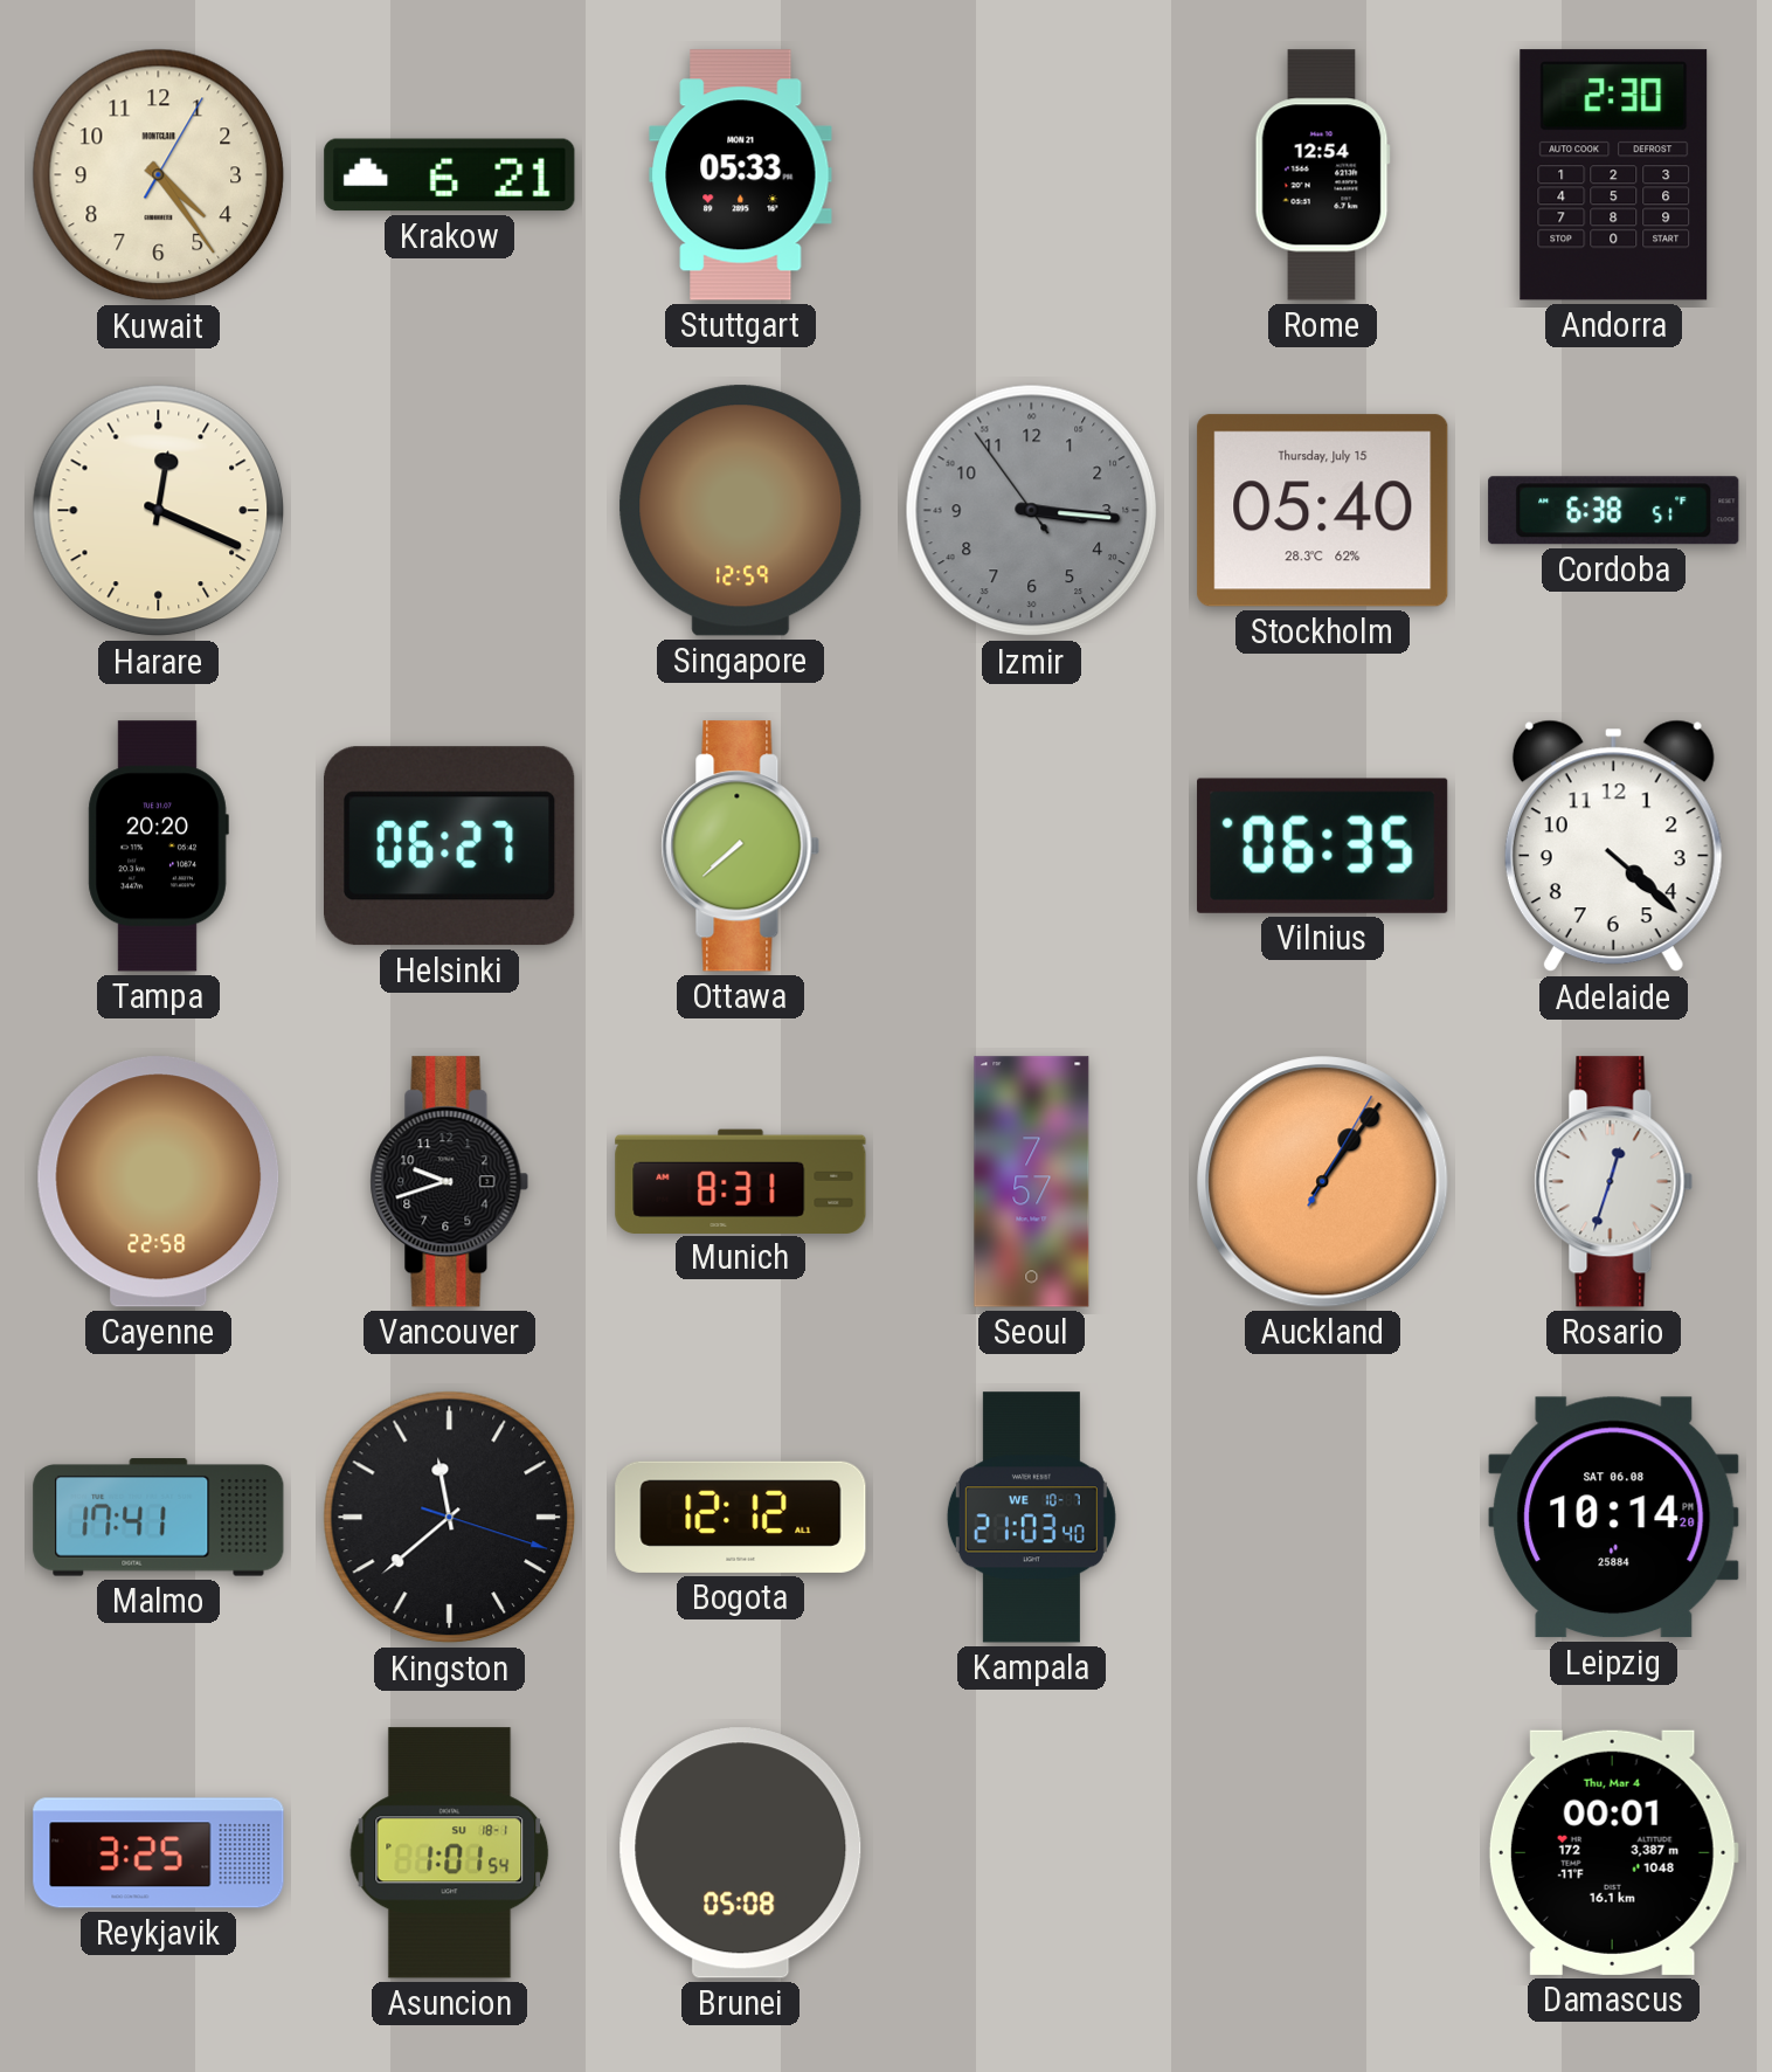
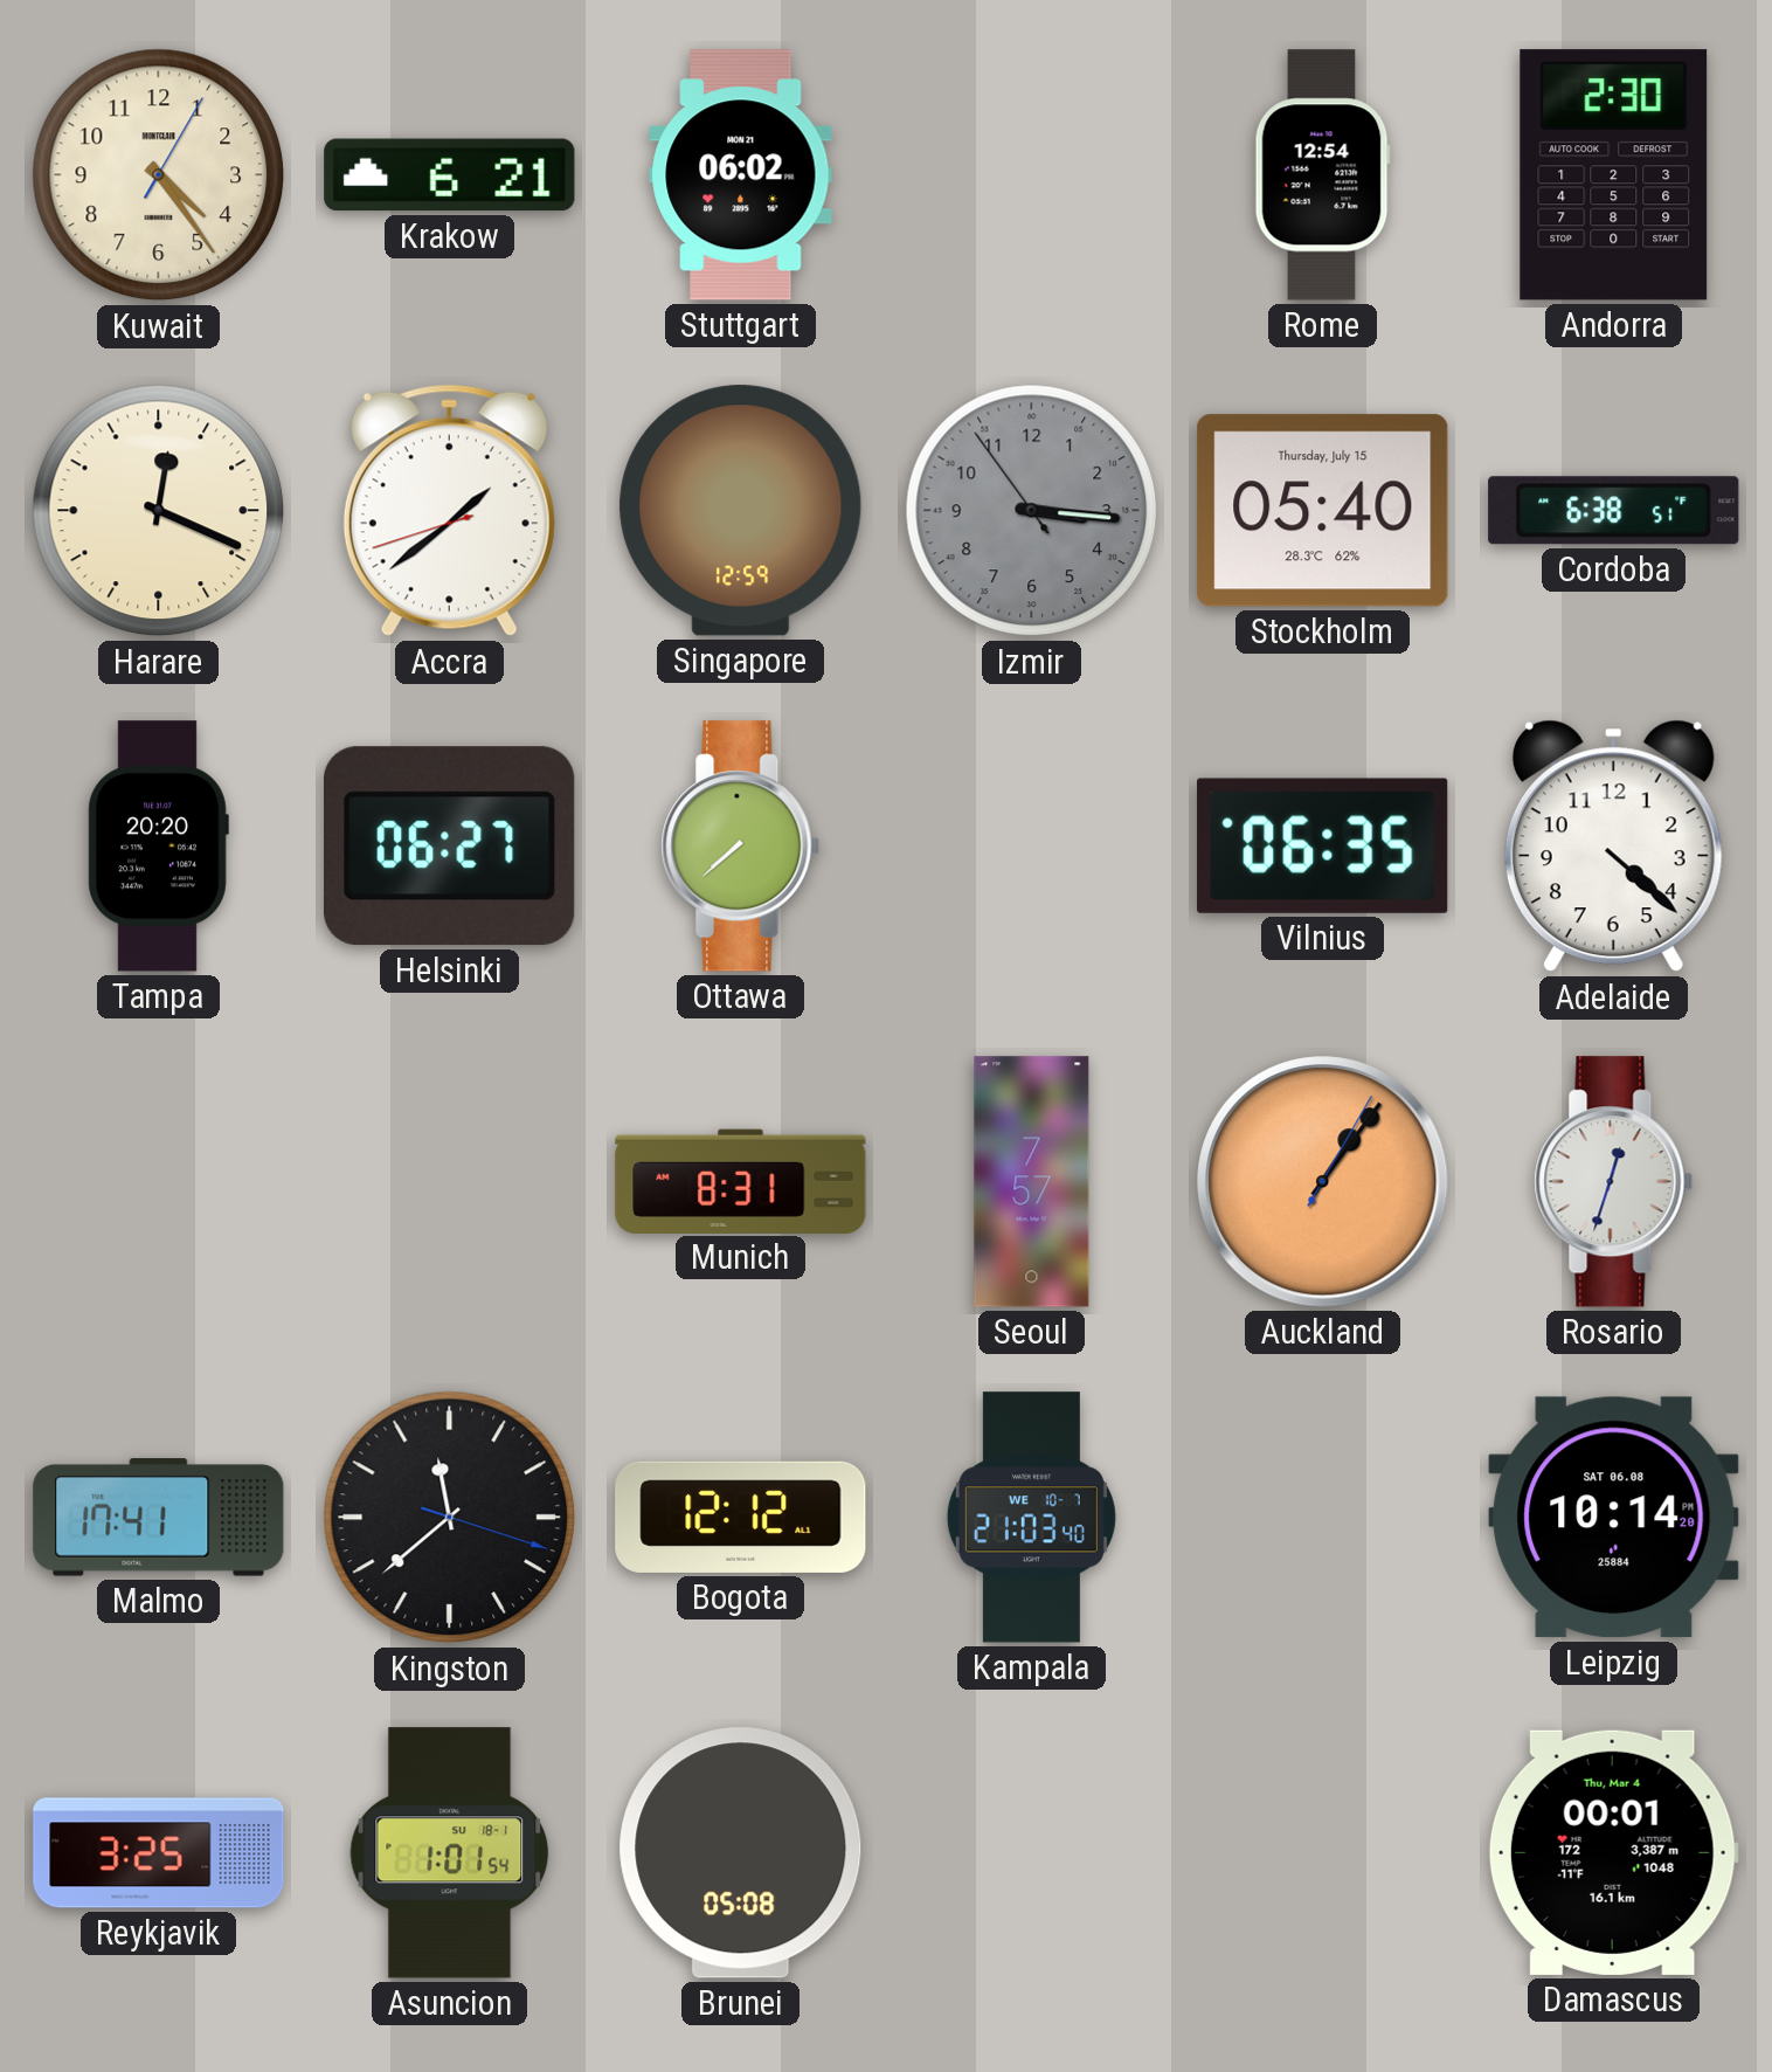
Stuttgart: 05:33 -> 06:02 (741, 175)
Accra: none -> 1:38 (449, 511)
Cayenne: 22:58 -> none (159, 1182)
Vancouver: 9:42 -> none (450, 1182)
